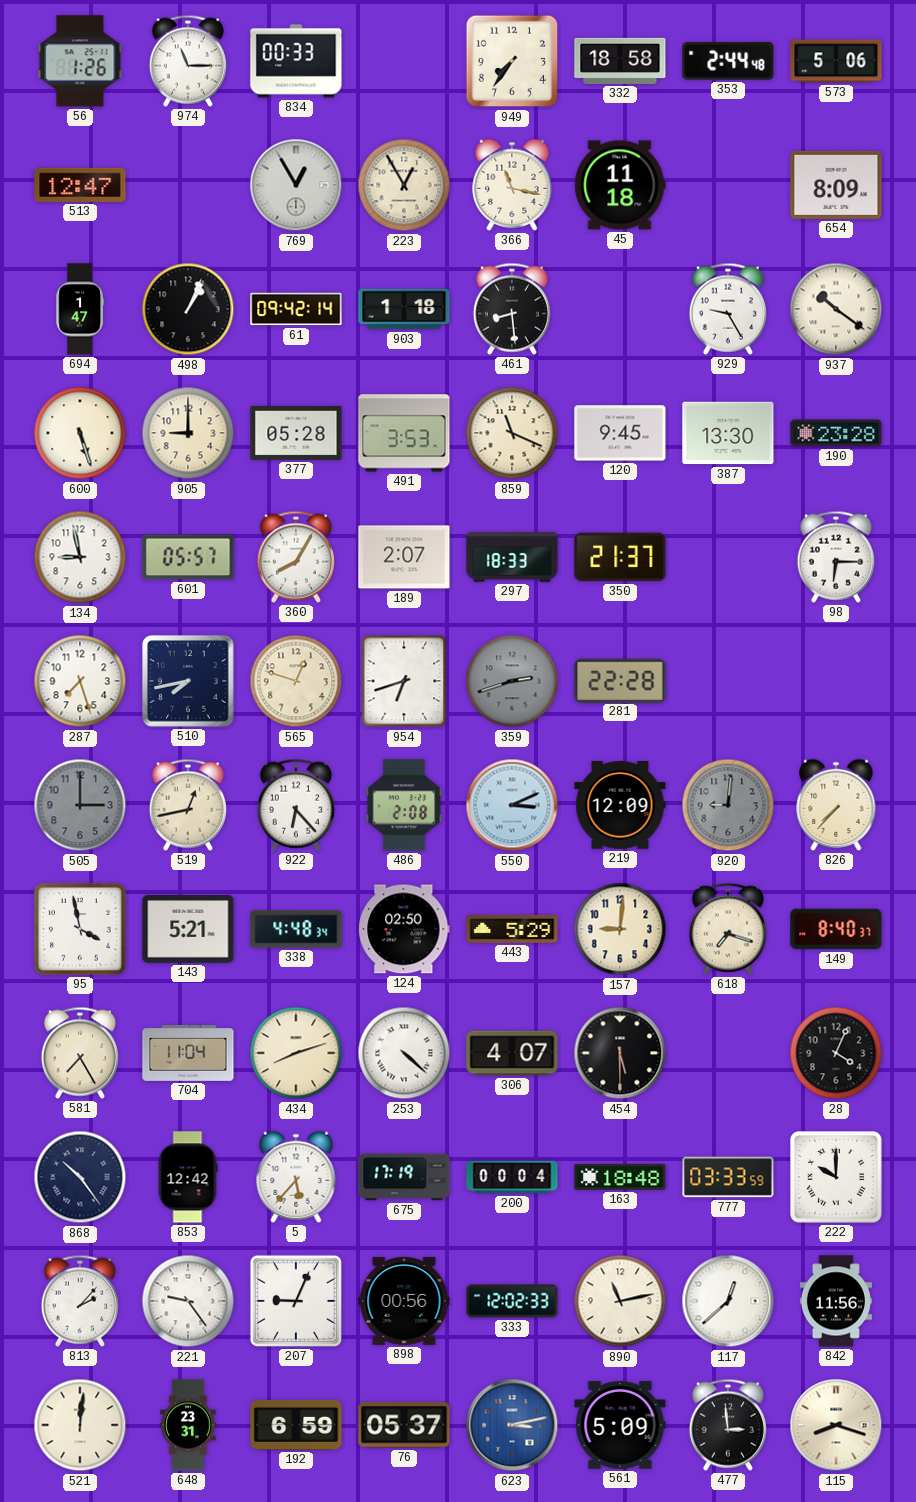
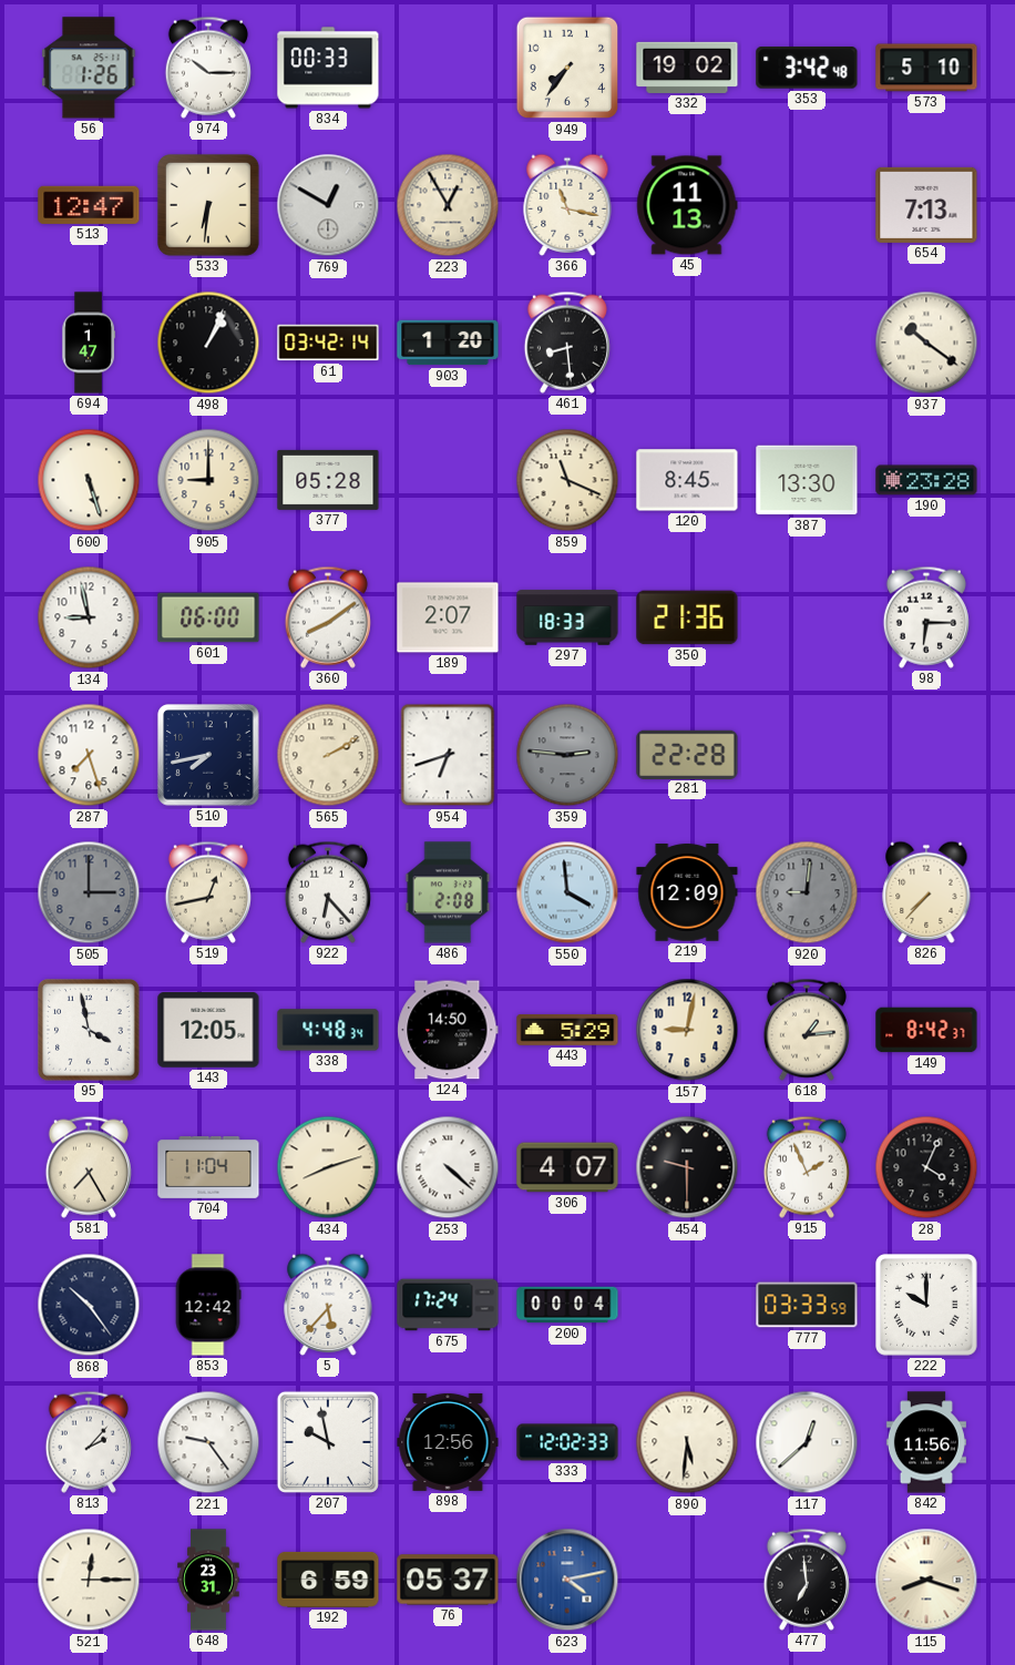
974: 11:15 -> 10:15 (208, 68)
332: 18:58 -> 19:02 (687, 68)
353: 2:44 -> 3:42 (807, 68)
573: 5:06 -> 5:10 (926, 68)
533: none -> 6:31 (208, 205)
769: 12:55 -> 12:50 (328, 205)
45: 11:18 -> 11:13 (687, 205)
654: 8:09 -> 7:13 (926, 205)
61: 09:42 -> 03:42 (328, 343)
903: 1:18 -> 1:20 (448, 343)
929: 9:25 -> none (728, 309)
491: 3:53 -> none (404, 433)
120: 9:45 -> 8:45 (687, 480)
601: 05:57 -> 06:00 (208, 617)
360: 8:05 -> 8:09 (328, 617)
350: 21:37 -> 21:36 (687, 617)
565: 12:48 -> 2:10 (328, 755)
359: 2:42 -> 2:46 (567, 755)
550: 3:11 -> 3:59 (567, 892)
143: 5:21 -> 12:05 (208, 1031)
124: 02:50 -> 14:50 (448, 1030)
157: 9:01 -> 9:02 (687, 1030)
618: 7:18 -> 1:14 (807, 1030)
149: 8:40 -> 8:42 (926, 1030)
454: 5:30 -> 9:30 (687, 1167)
915: none -> 1:56 (807, 1167)
675: 17:19 -> 17:24 (448, 1305)
163: 18:48 -> none (620, 1177)
207: 9:04 -> 9:58 (327, 1442)
898: 00:56 -> 12:56 (448, 1442)
890: 11:13 -> 5:31 (687, 1442)
521: 12:01 -> 12:15 (89, 1580)
623: 3:13 -> 4:13 (567, 1580)
561: 5:09 -> none (620, 1425)
477: 2:59 -> 6:59 (807, 1580)
